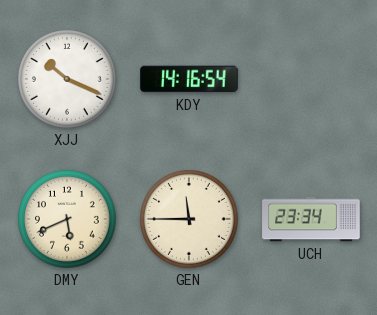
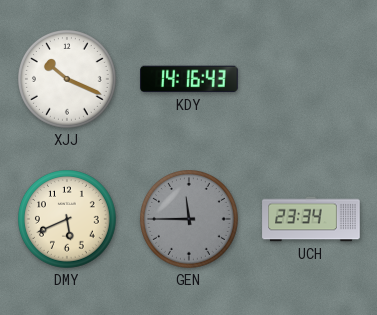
KDY: 14:16:54 -> 14:16:43 (189, 79)
GEN dial: cream -> grey (190, 220)
